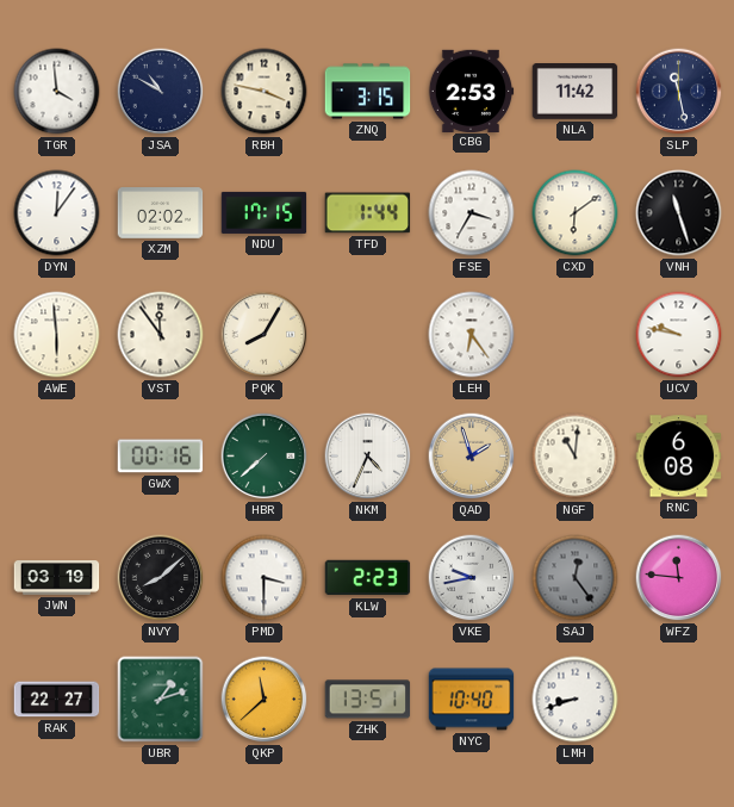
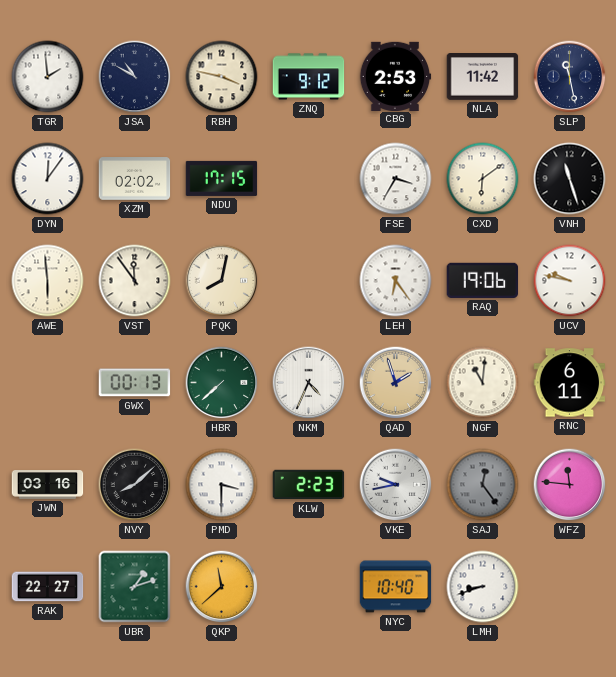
TGR: 3:59 -> 1:59 (48, 77)
ZNQ: 3:15 -> 9:12 (309, 77)
TFD: 1:44 -> none (368, 213)
PQK: 8:05 -> 8:02 (222, 281)
RAQ: none -> 19:06 (483, 280)
GWX: 00:16 -> 00:13 (135, 383)
RNC: 6:08 -> 6:11 (570, 383)
JWN: 03:19 -> 03:16 (48, 485)
ZHK: 13:51 -> none (368, 700)
